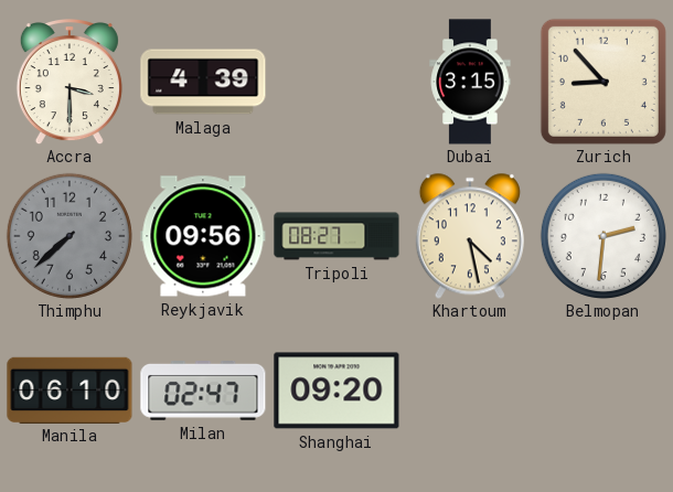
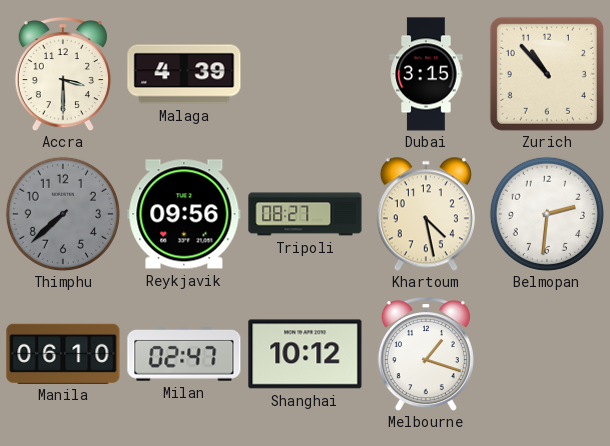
Zurich: 8:53 -> 10:53 (547, 74)
Shanghai: 09:20 -> 10:12 (305, 354)
Melbourne: none -> 1:18 (426, 355)
